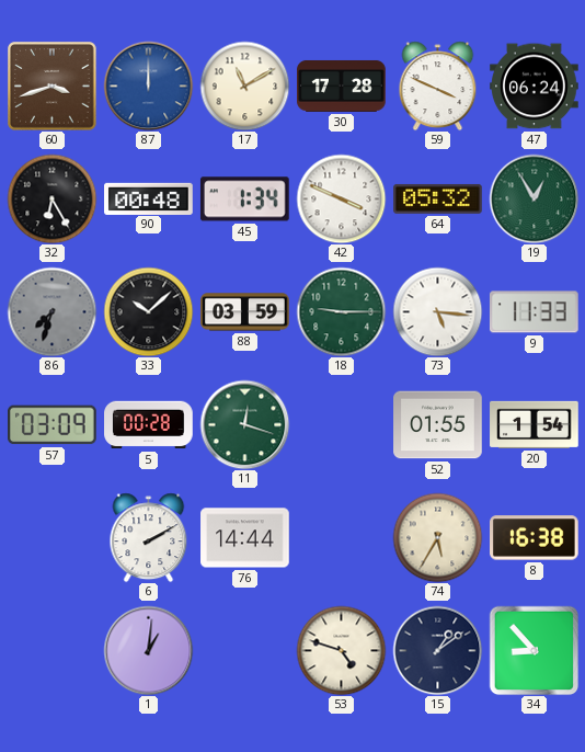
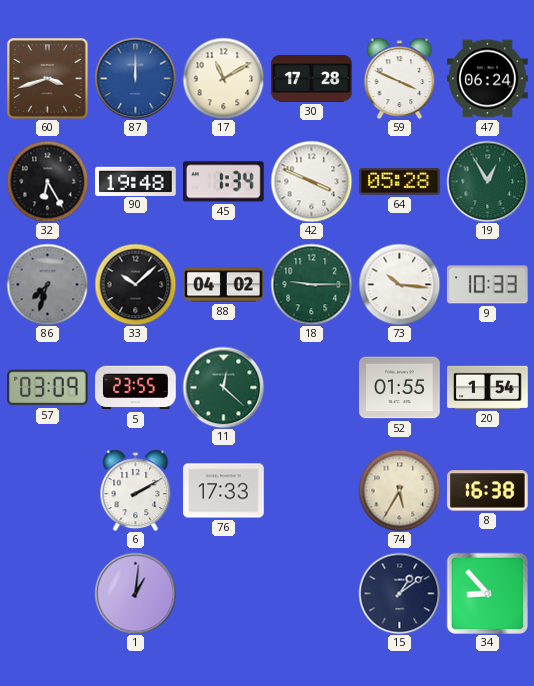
90: 00:48 -> 19:48 (136, 181)
64: 05:32 -> 05:28 (400, 181)
88: 03:59 -> 04:02 (224, 285)
73: 5:16 -> 10:16 (399, 284)
9: 11:33 -> 10:33 (488, 285)
5: 00:28 -> 23:55 (136, 388)
11: 12:18 -> 12:22 (223, 387)
76: 14:44 -> 17:33 (224, 491)
53: 4:48 -> none (341, 650)
